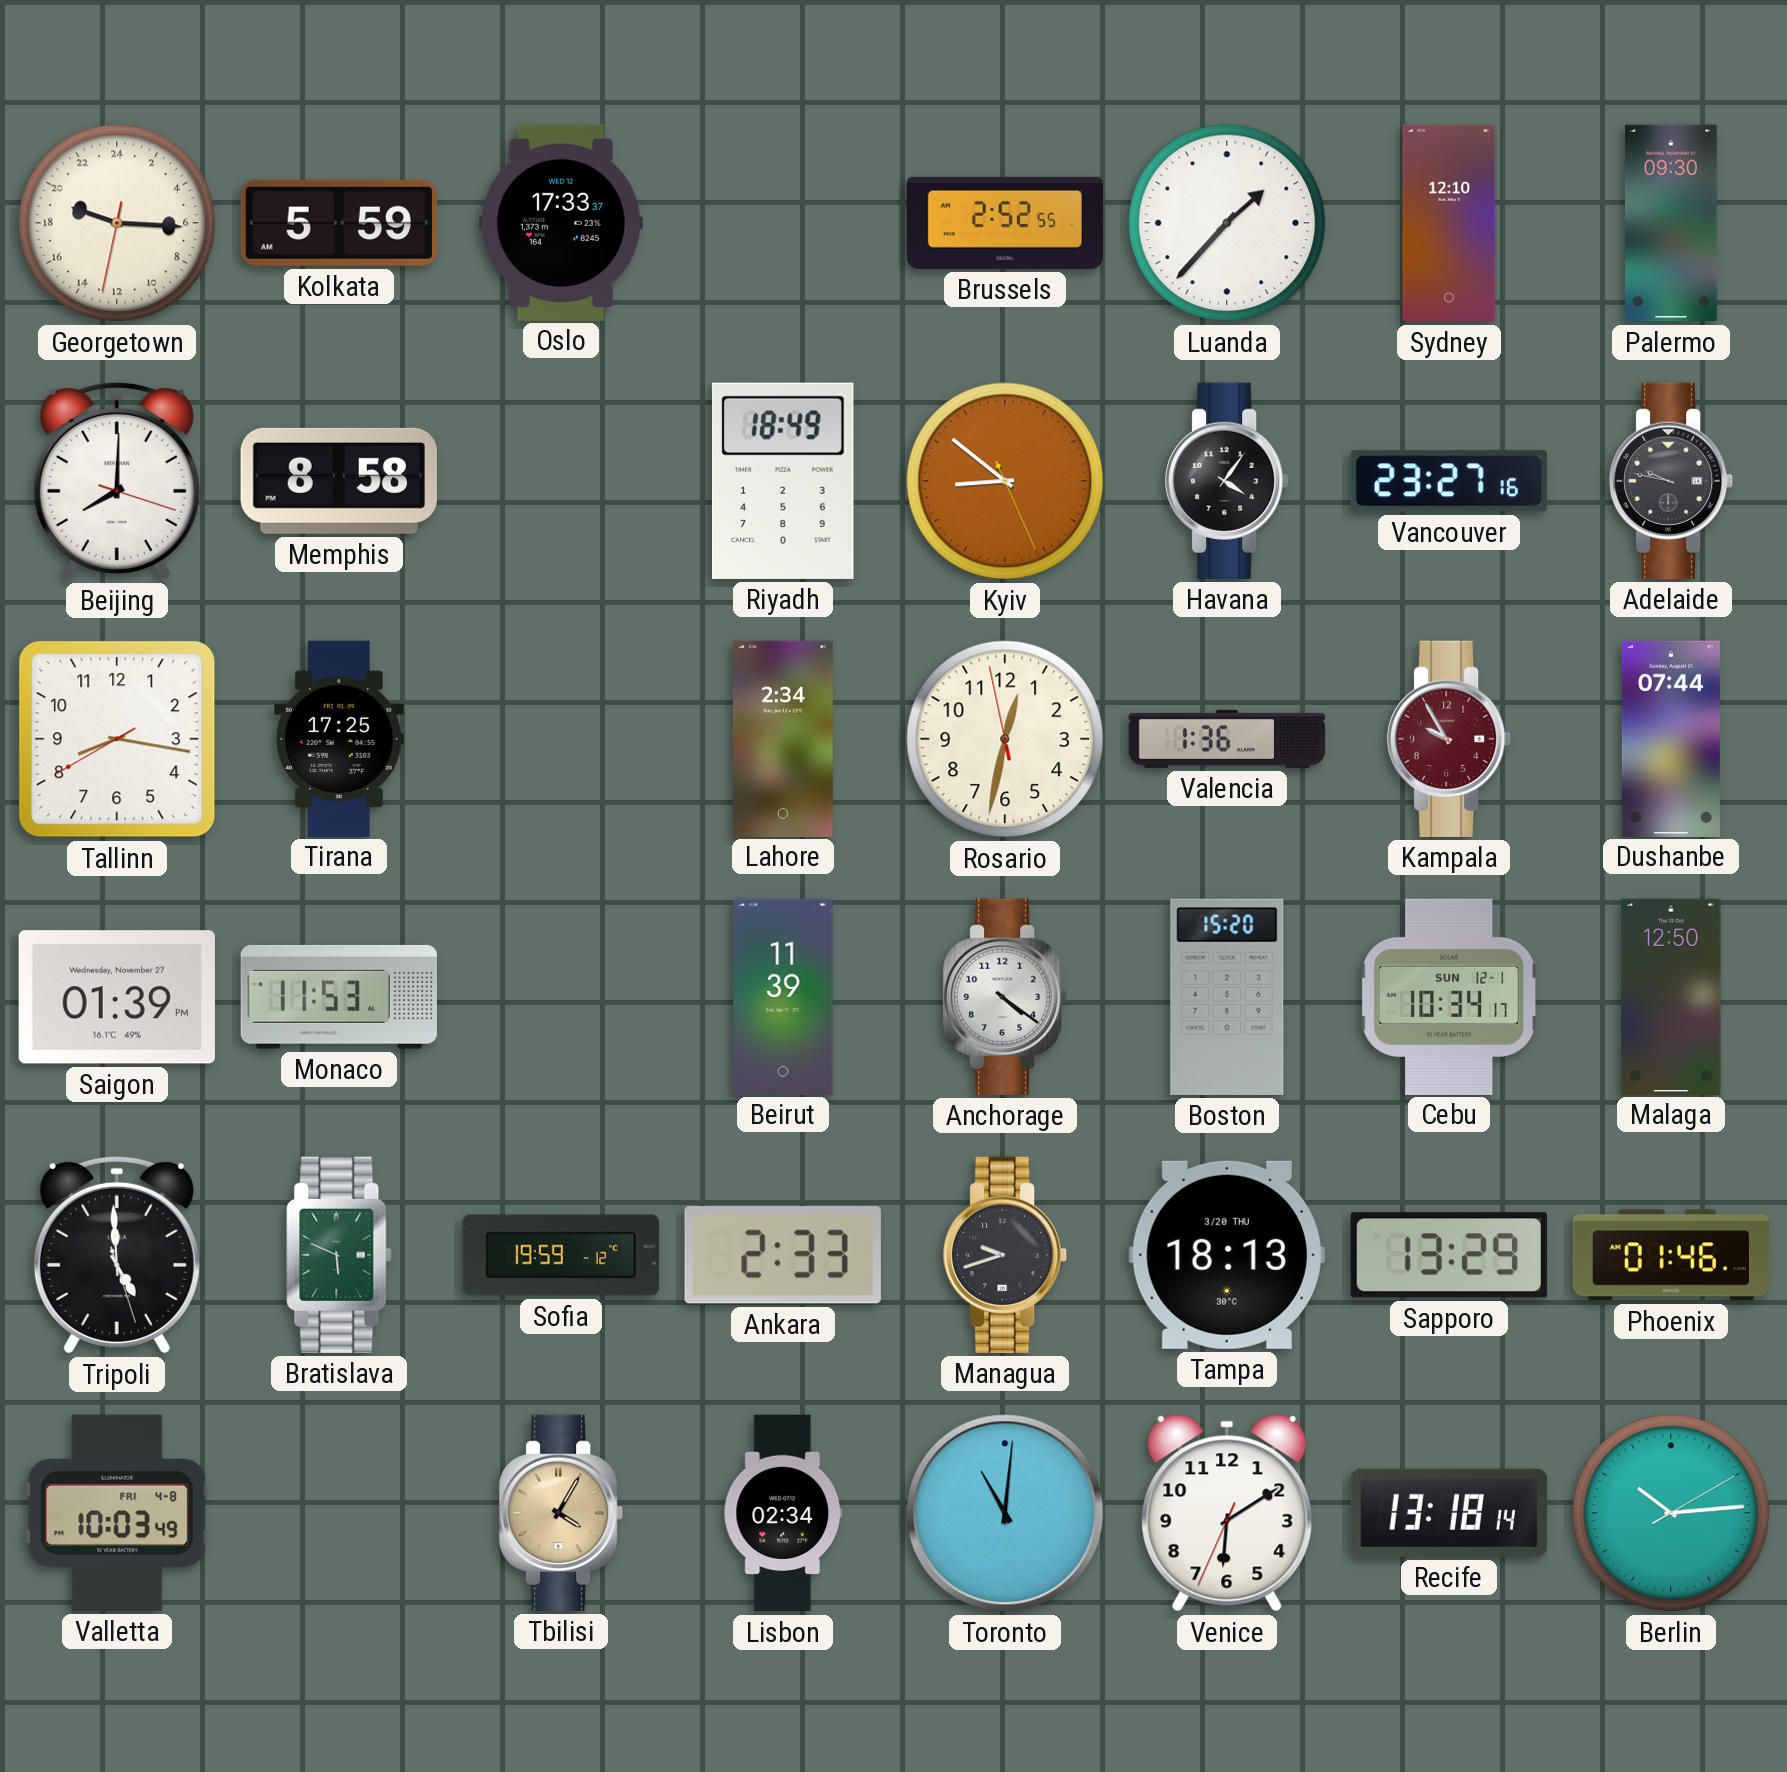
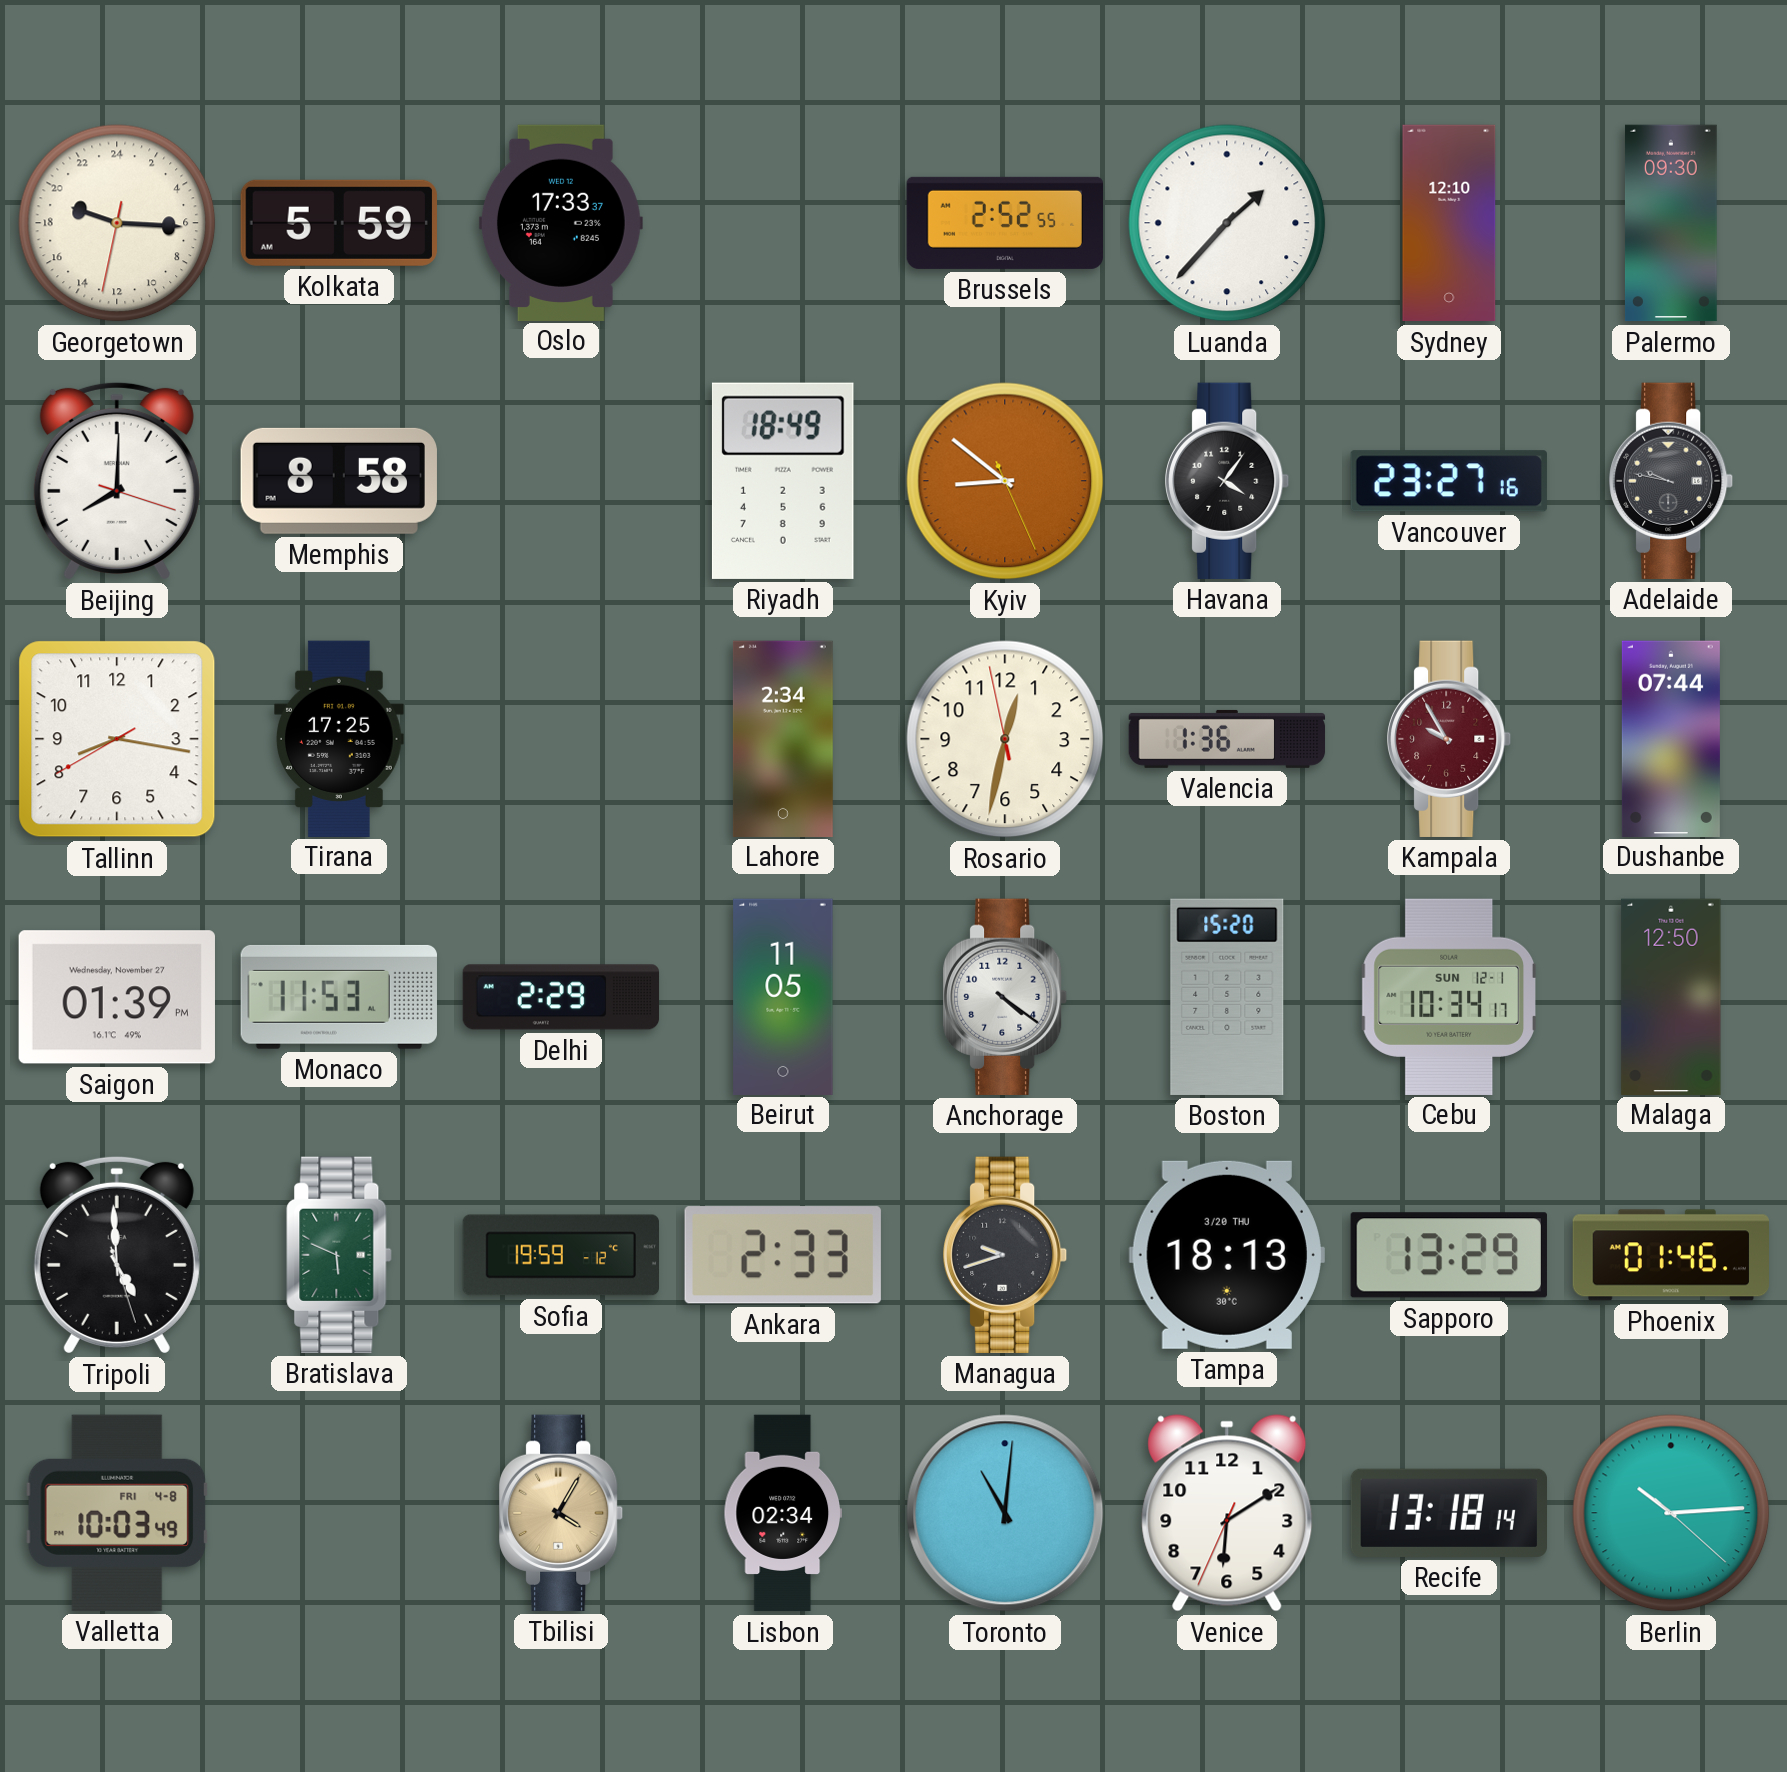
Delhi: none -> 2:29 (561, 997)
Beirut: 11:39 -> 11:05 (783, 996)
Berlin: 10:14:10 -> 10:14:22 (1671, 1513)
